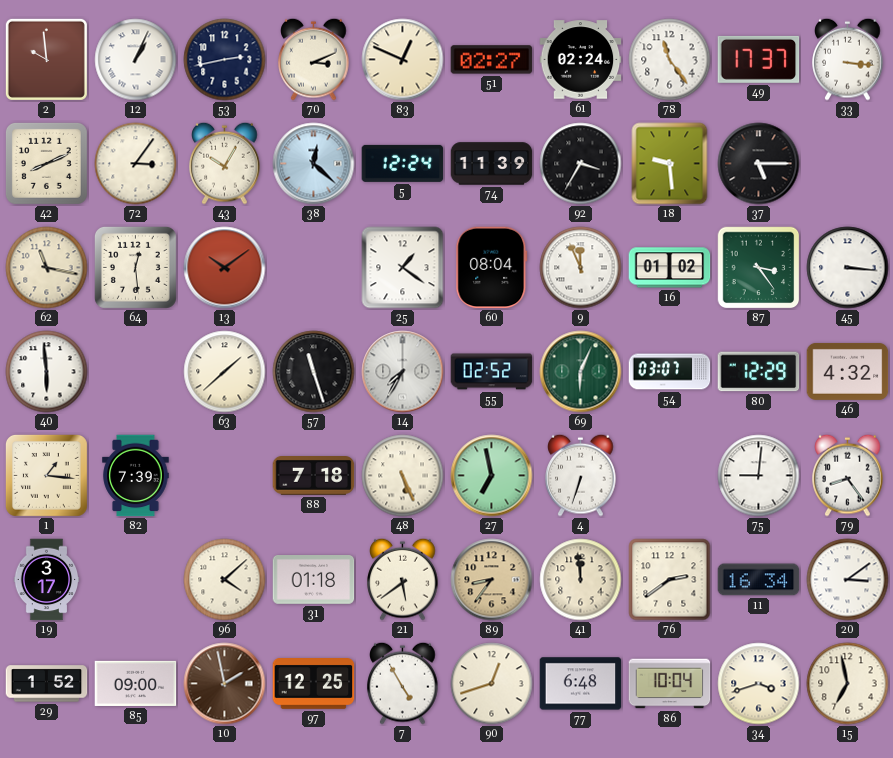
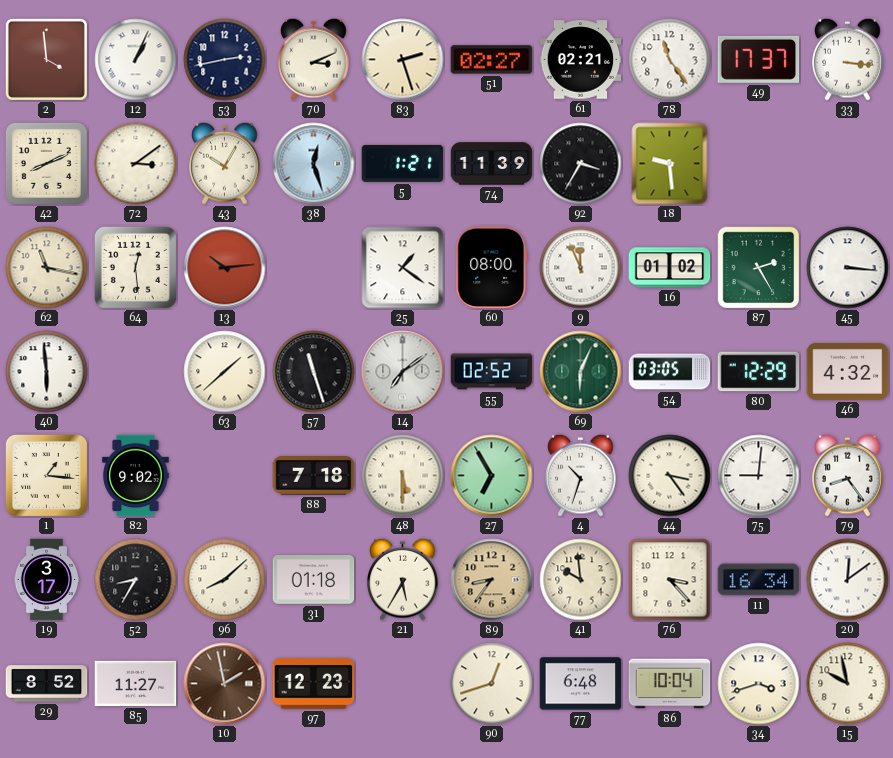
2: 9:59 -> 3:59 (46, 59)
83: 12:49 -> 2:27 (403, 60)
61: 02:24 -> 02:21 (581, 60)
72: 3:06 -> 3:09 (136, 164)
38: 12:22 -> 12:27 (314, 164)
5: 12:24 -> 1:21 (403, 163)
37: 5:15 -> none (759, 164)
13: 10:09 -> 10:14 (225, 268)
60: 08:04 -> 08:00 (492, 268)
87: 3:24 -> 2:25 (758, 267)
14: 7:35 -> 7:09 (403, 372)
54: 03:07 -> 03:05 (670, 372)
82: 7:39 -> 9:02 (136, 476)
48: 5:26 -> 5:30 (403, 476)
27: 6:58 -> 6:55 (492, 476)
4: 6:33 -> 10:33 (581, 475)
44: none -> 3:24 (670, 476)
52: none -> 8:35 (136, 580)
96: 4:08 -> 8:08 (225, 580)
21: 5:39 -> 5:35 (403, 579)
41: 11:59 -> 9:59 (581, 580)
76: 2:39 -> 3:23 (670, 580)
20: 3:09 -> 12:09 (848, 580)
29: 1:52 -> 8:52 (47, 684)
85: 09:00 -> 11:27 (136, 683)
97: 12:25 -> 12:23 (314, 684)
7: 4:55 -> none (403, 683)
15: 6:58 -> 9:58 (848, 684)
